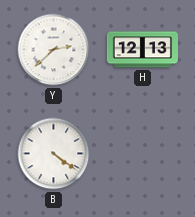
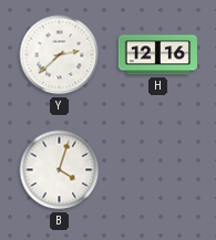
H: 12:13 -> 12:16 (157, 55)
B: 4:21 -> 4:03 (60, 170)
